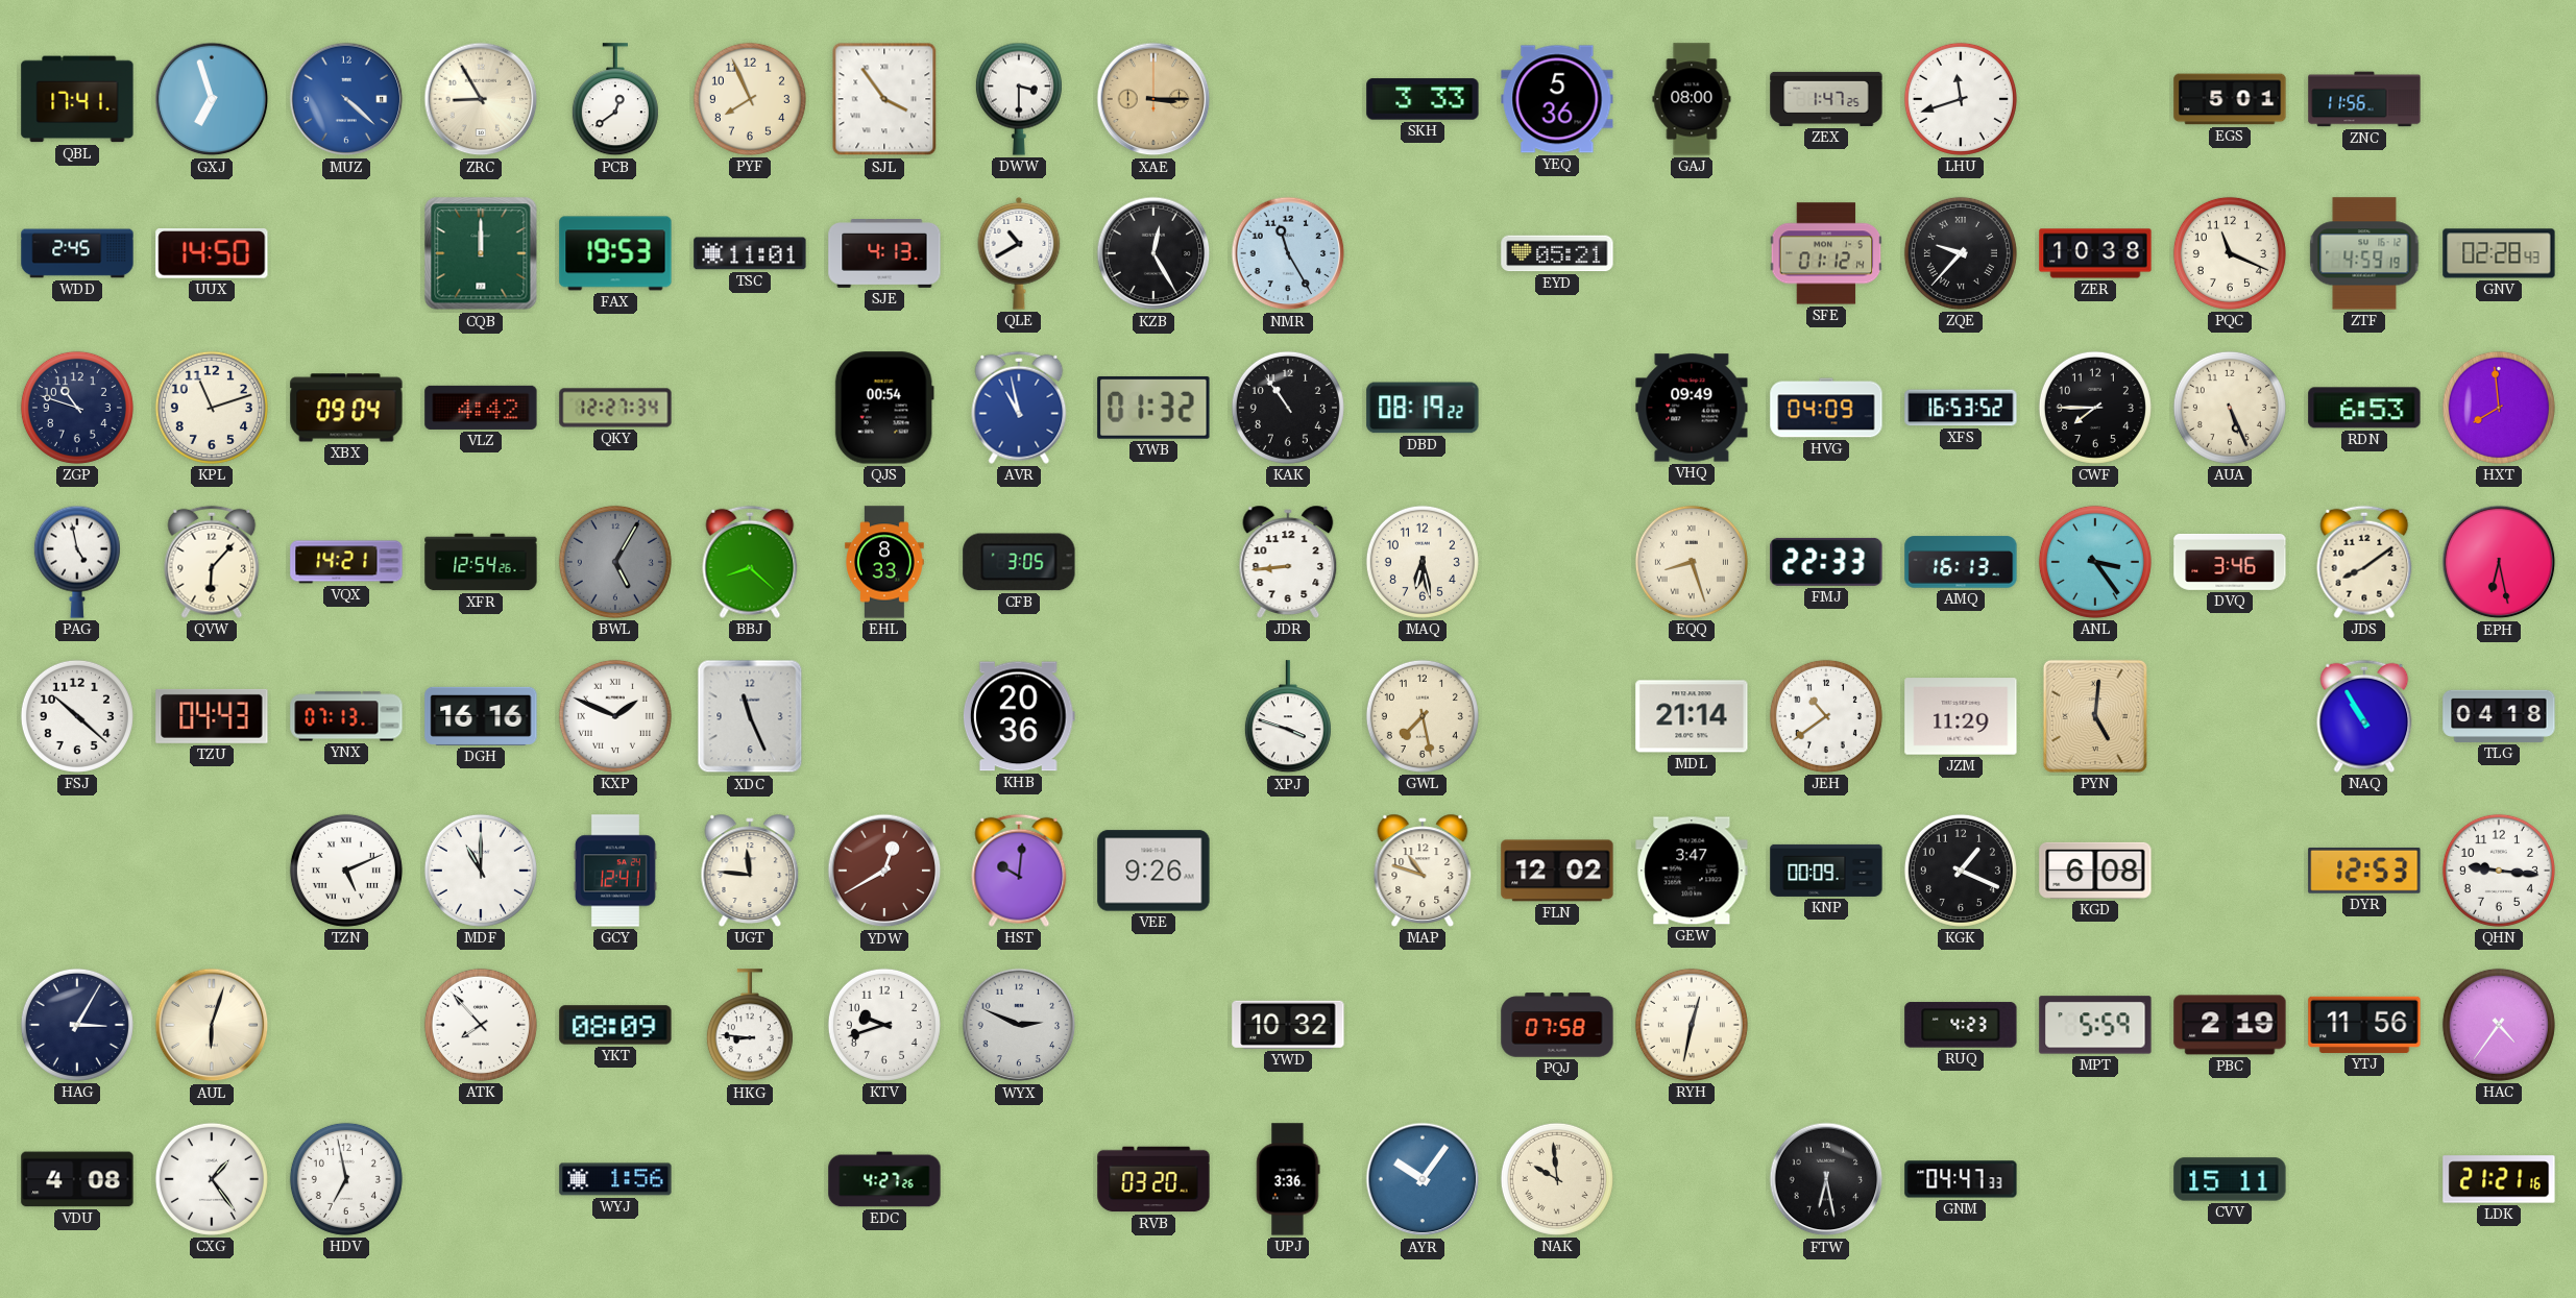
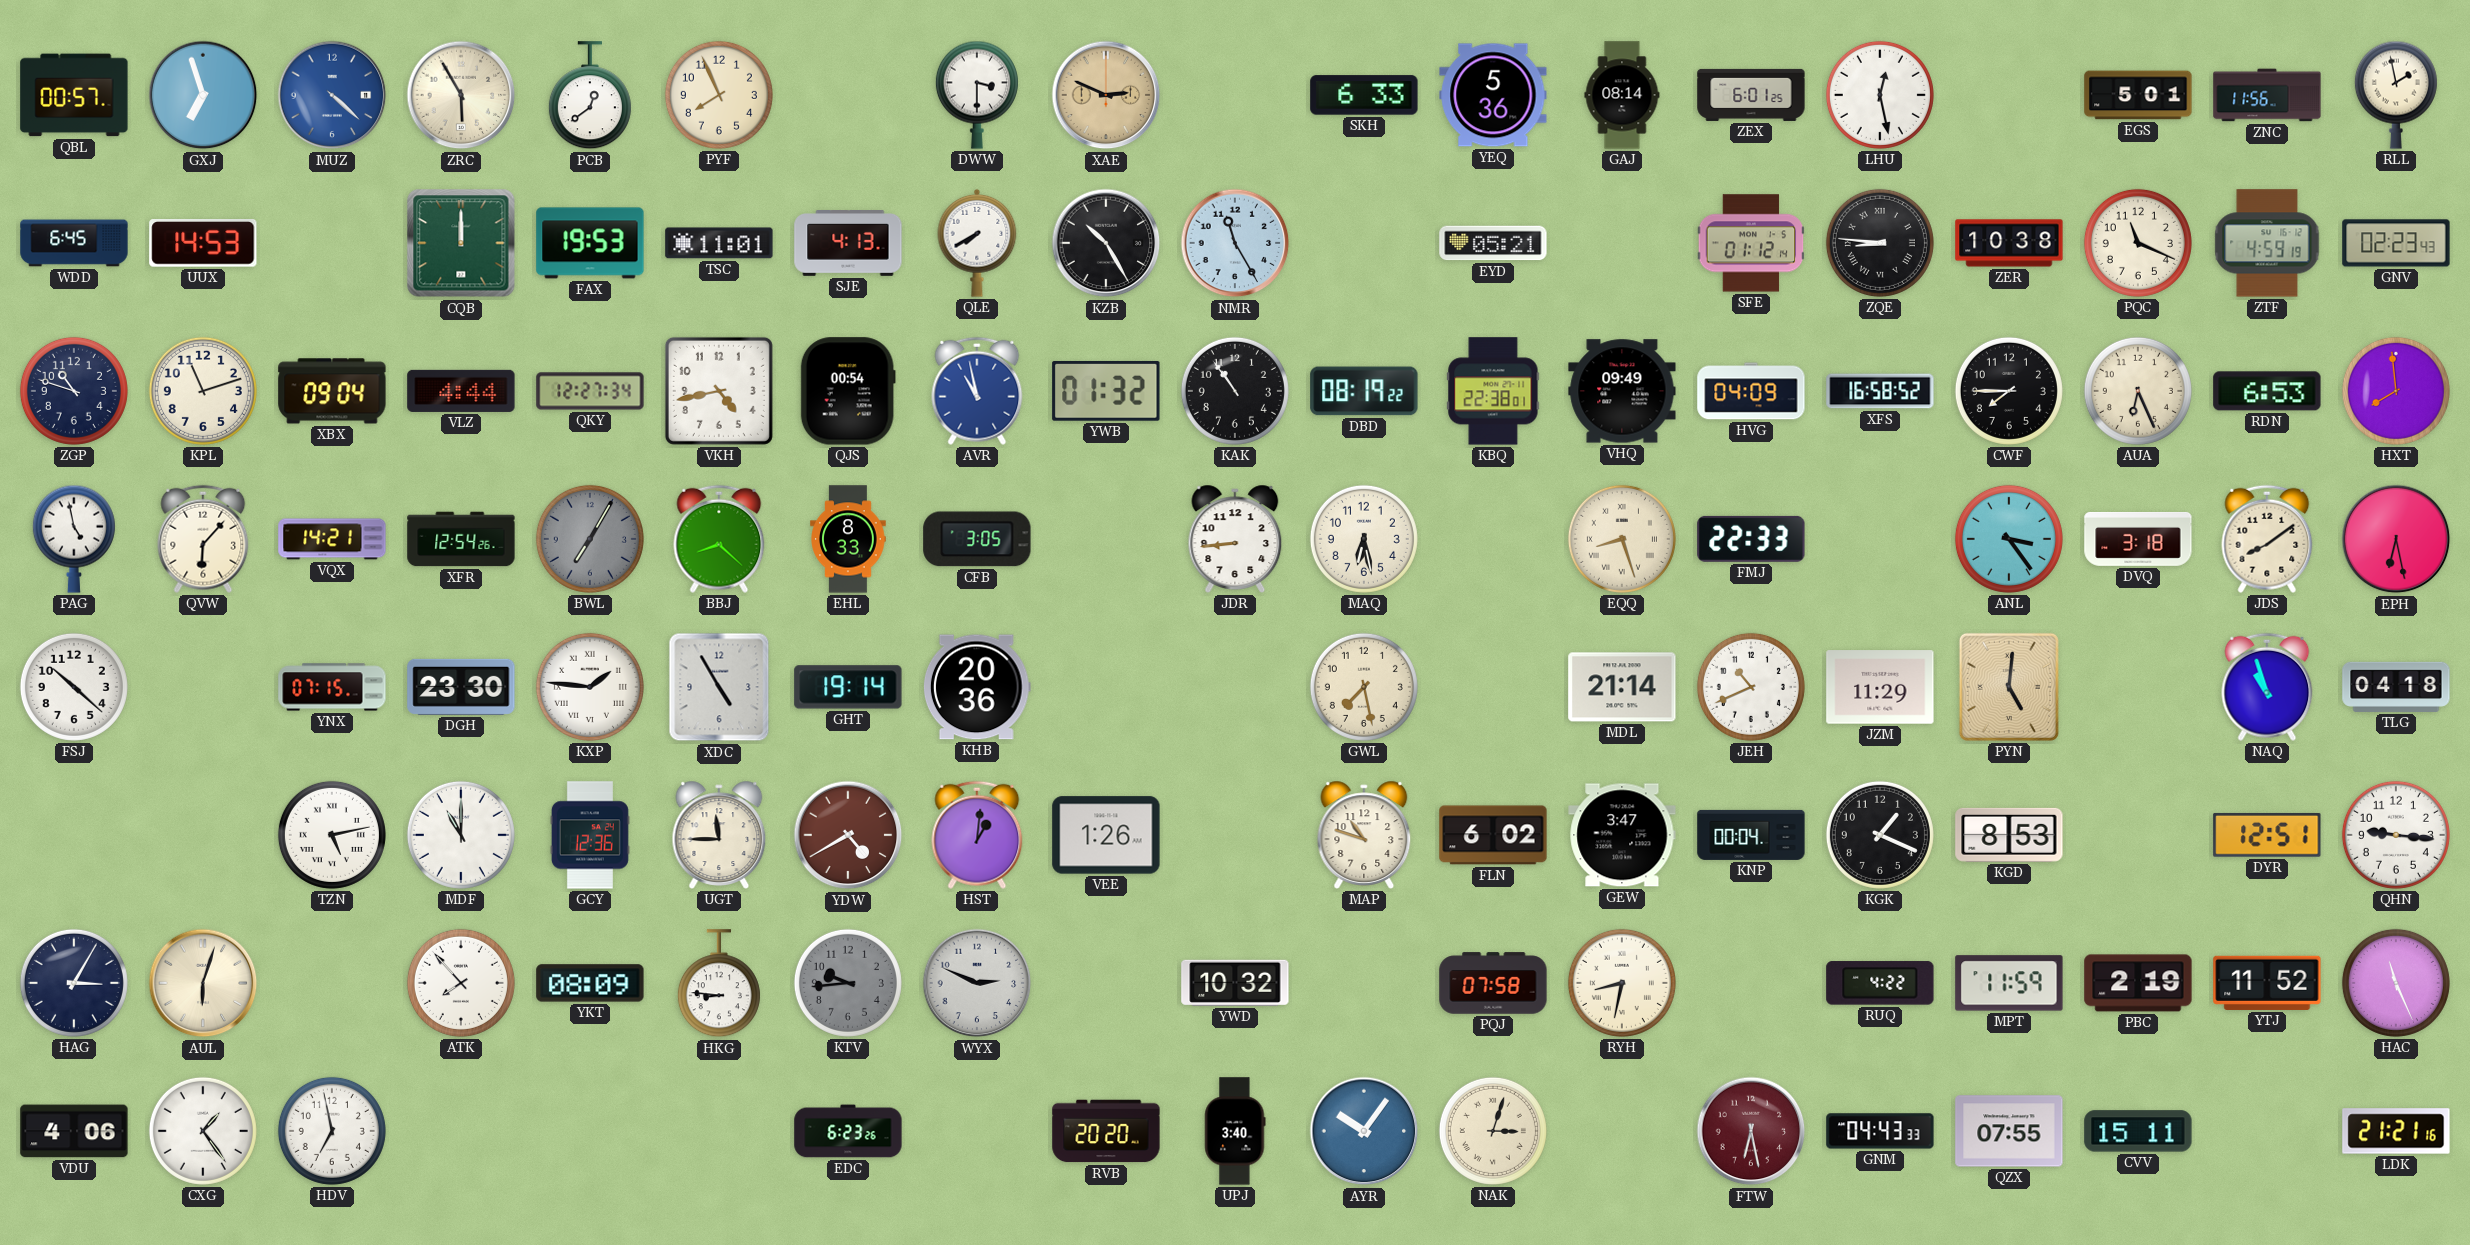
QBL: 17:41 -> 00:57 (74, 95)
ZRC: 8:55 -> 5:55 (461, 95)
SJL: 3:54 -> none (884, 99)
XAE: 3:15 -> 2:49 (1106, 95)
SKH: 3:33 -> 6:33 (1364, 95)
GAJ: 08:00 -> 08:14 (1622, 95)
ZEX: 1:47 -> 6:01 (1751, 95)
LHU: 11:42 -> 12:28 (1880, 95)
RLL: none -> 1:58 (2396, 95)
WDD: 2:45 -> 6:45 (74, 243)
UUX: 14:50 -> 14:53 (203, 244)
QLE: 10:40 -> 7:40 (977, 243)
KZB: 12:25 -> 10:25 (1106, 243)
ZQE: 9:37 -> 8:46 (1880, 243)
GNV: 02:28 -> 02:23 (2396, 243)
VLZ: 4:42 -> 4:44 (461, 391)
VKH: none -> 4:43 (719, 391)
KBQ: none -> 22:38 (1493, 391)
XFS: 16:53 -> 16:58 (1880, 391)
AUA: 5:26 -> 6:26 (2138, 391)
BWL: 5:05 -> 7:05 (590, 539)
AMQ: 16:13 -> none (1961, 562)
DVQ: 3:46 -> 3:18 (2138, 539)
TZU: 04:43 -> none (212, 716)
YNX: 07:13 -> 07:15 (332, 687)
DGH: 16:16 -> 23:30 (461, 687)
KXP: 1:49 -> 1:46 (590, 687)
XDC: 11:26 -> 4:55 (719, 687)
GHT: none -> 19:14 (848, 687)
XPJ: 3:48 -> none (1288, 717)
JEH: 10:39 -> 10:41 (1751, 687)
NAQ: 10:55 -> 10:57 (2267, 687)
TZN: 5:11 -> 5:13 (332, 835)
GCY: 12:41 -> 12:36 (590, 835)
UGT: 11:46 -> 11:45 (719, 835)
YDW: 12:40 -> 4:40 (848, 835)
HST: 10:01 -> 1:01 (977, 835)
VEE: 9:26 -> 1:26 (1106, 835)
FLN: 12:02 -> 6:02 (1493, 835)
KNP: 00:09 -> 00:04 (1751, 835)
KGD: 6:08 -> 8:53 (2009, 835)
DYR: 12:53 -> 12:51 (2267, 835)
KTV: 9:42 -> 9:44 (848, 983)
KTV dial: white -> grey (848, 983)
RYH: 12:32 -> 8:32 (1622, 983)
RUQ: 4:23 -> 4:22 (1880, 983)
MPT: 5:59 -> 11:59 (2009, 983)
YTJ: 11:56 -> 11:52 (2267, 983)
HAC: 4:36 -> 11:26 (2396, 983)
VDU: 4:08 -> 4:06 (74, 1131)
WYJ: 1:56 -> none (615, 1179)
EDC: 4:27 -> 6:23 (848, 1131)
RVB: 03:20 -> 20:20 (1106, 1131)
UPJ: 3:36 -> 3:40 (1235, 1131)
NAK: 9:59 -> 3:03 (1493, 1131)
FTW dial: black -> burgundy (1751, 1131)
GNM: 04:47 -> 04:43 (1880, 1131)
QZX: none -> 07:55 (2009, 1131)
